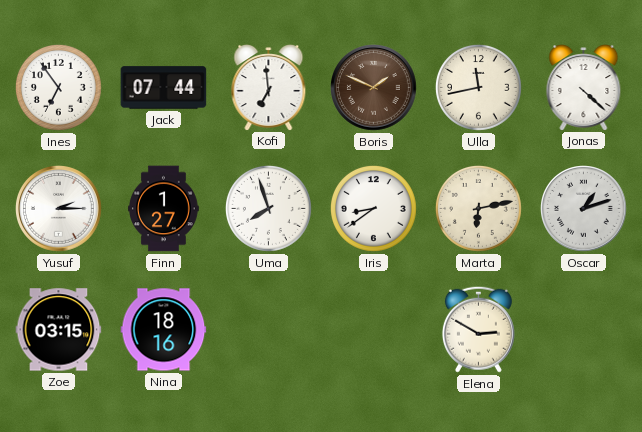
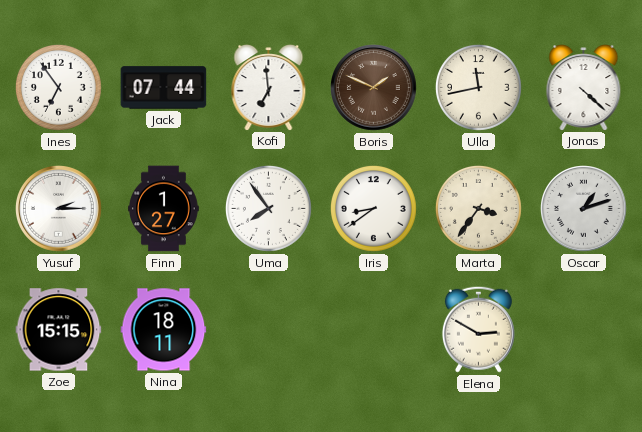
Uma: 7:57 -> 7:54 (268, 208)
Marta: 6:13 -> 3:36 (478, 208)
Zoe: 03:15 -> 15:15 (59, 330)
Nina: 18:16 -> 18:11 (164, 330)
